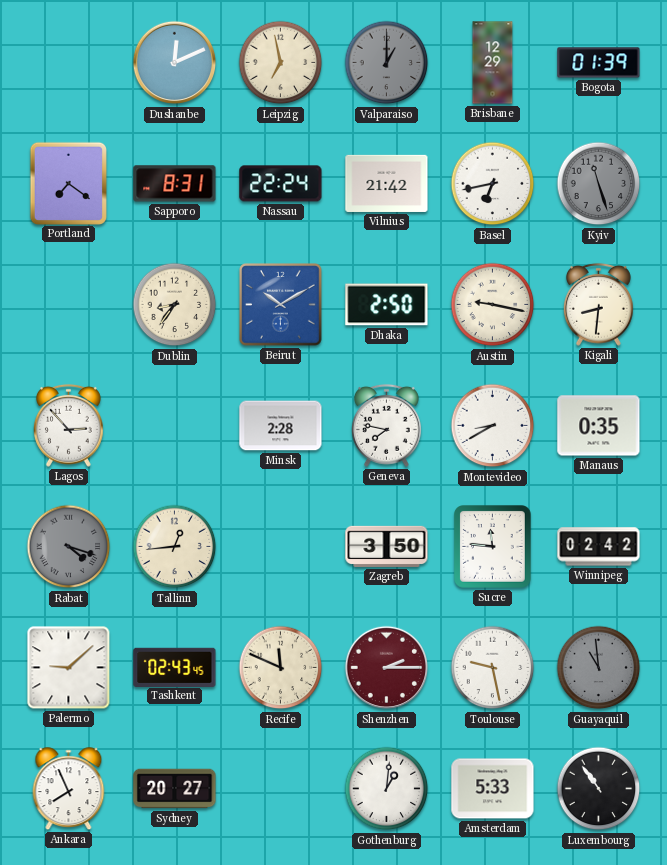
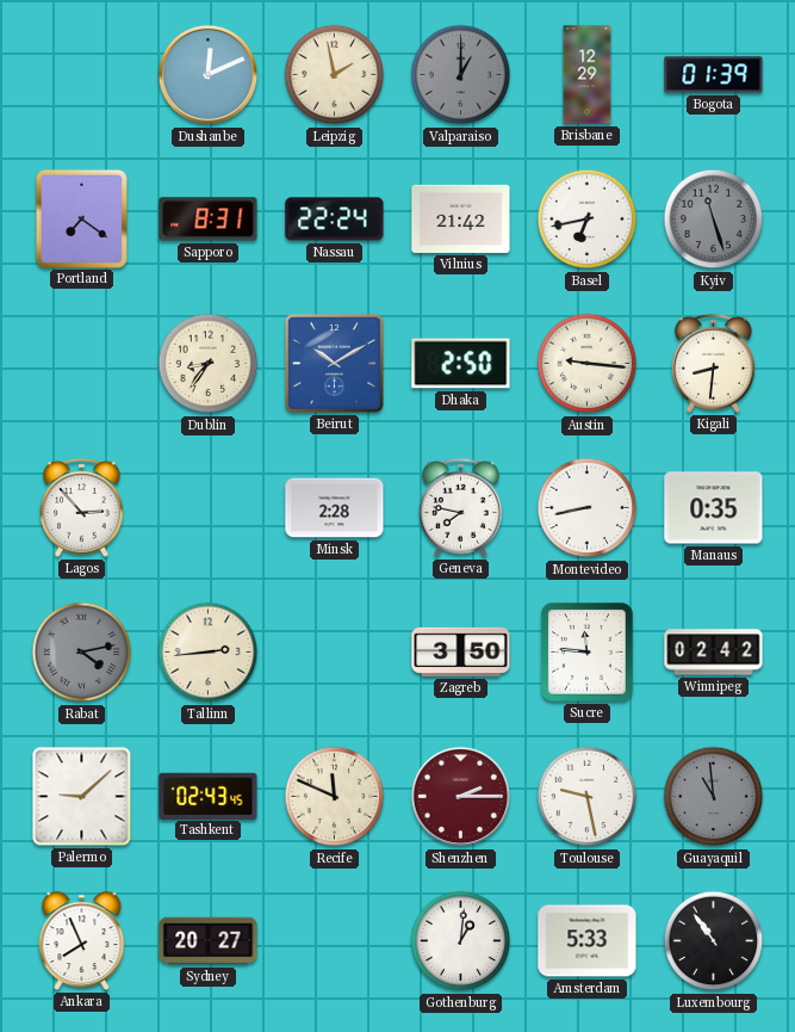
Leipzig: 6:58 -> 1:58 (335, 75)
Austin: 9:17 -> 9:16 (588, 364)
Montevideo: 8:40 -> 8:43 (588, 508)
Rabat: 4:18 -> 4:13 (82, 653)
Tallinn: 12:44 -> 2:44 (209, 653)
